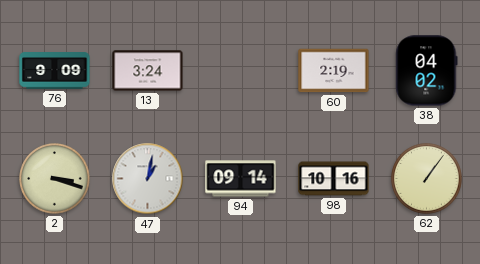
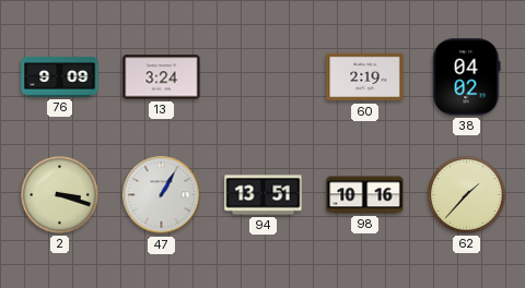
47: 1:02 -> 1:05 (162, 195)
94: 09:14 -> 13:51 (264, 195)
62: 1:06 -> 1:37 (467, 195)
